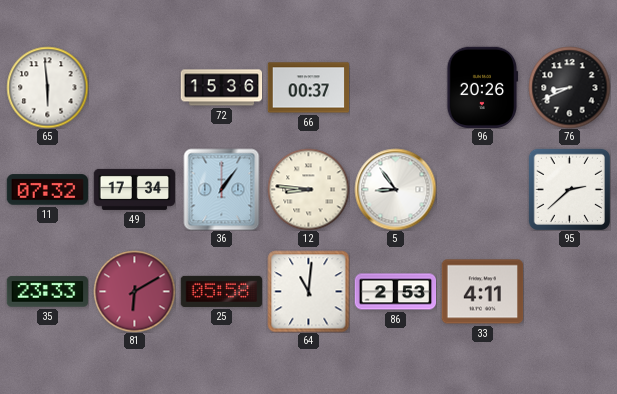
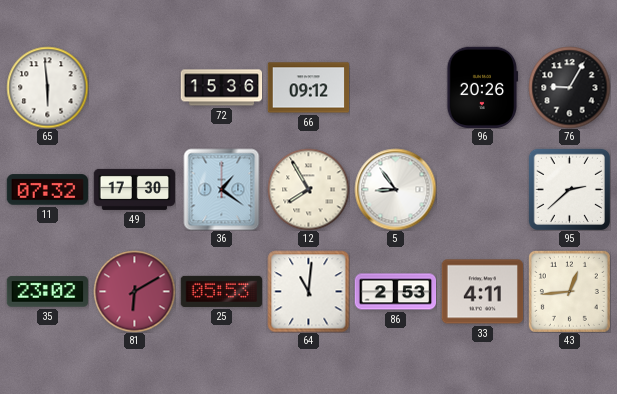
66: 00:37 -> 09:12 (308, 88)
76: 8:41 -> 9:05 (569, 87)
49: 17:34 -> 17:30 (134, 189)
36: 1:06 -> 1:21 (222, 189)
12: 8:46 -> 7:55 (308, 189)
35: 23:33 -> 23:02 (47, 292)
25: 05:58 -> 05:53 (221, 291)
43: none -> 12:44 (569, 291)
